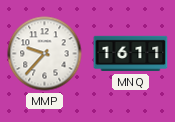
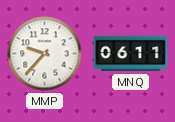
MNQ: 16:11 -> 06:11 (131, 54)
